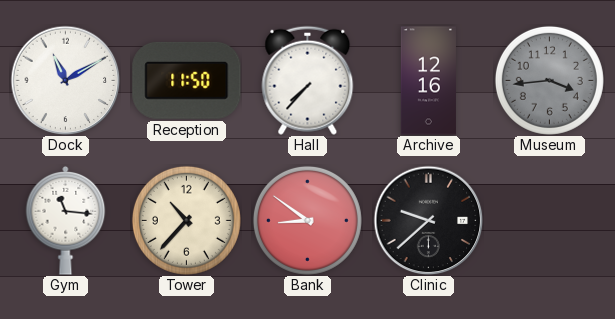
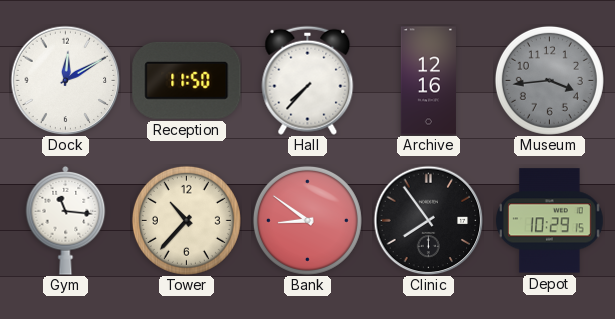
Dock: 11:10 -> 12:10 (65, 80)
Clinic: 9:38 -> 7:54 (428, 220)
Depot: none -> 10:29 (549, 221)
